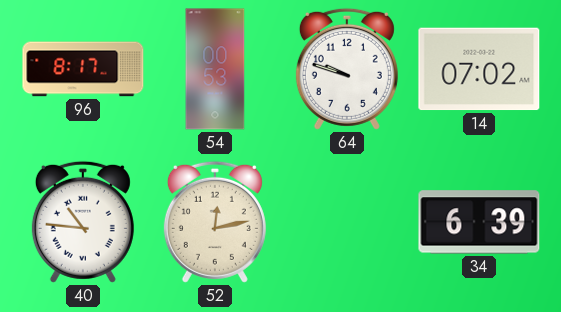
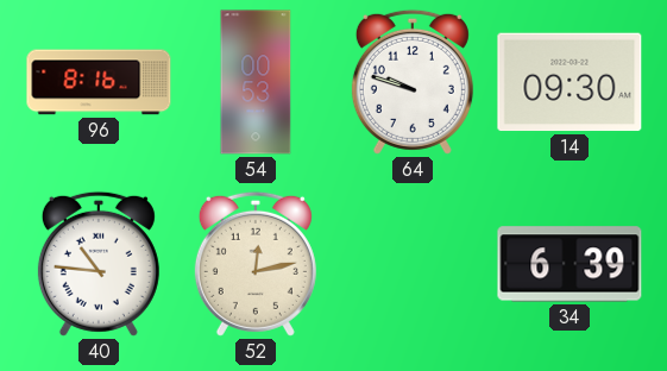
96: 8:17 -> 8:16 (99, 82)
14: 07:02 -> 09:30 (570, 82)
